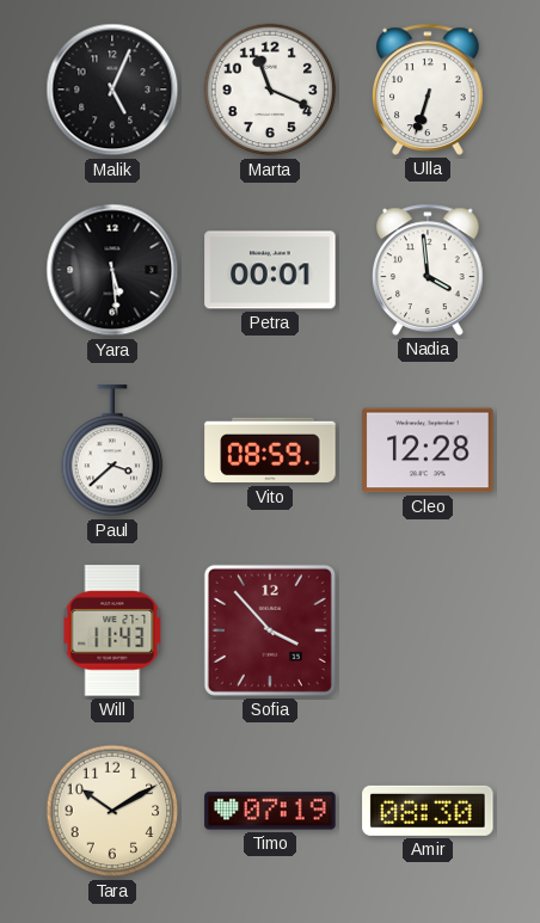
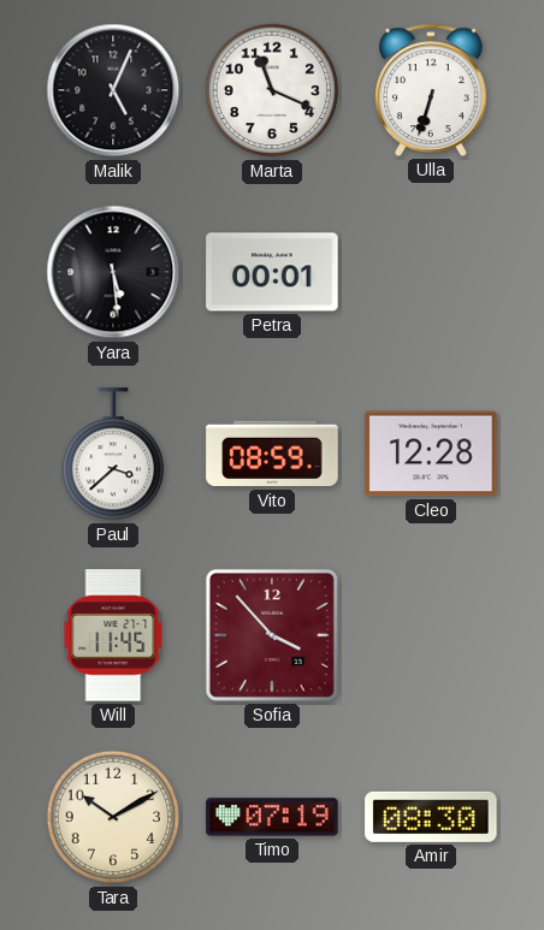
Nadia: 3:59 -> none (428, 270)
Will: 11:43 -> 11:45 (113, 635)
